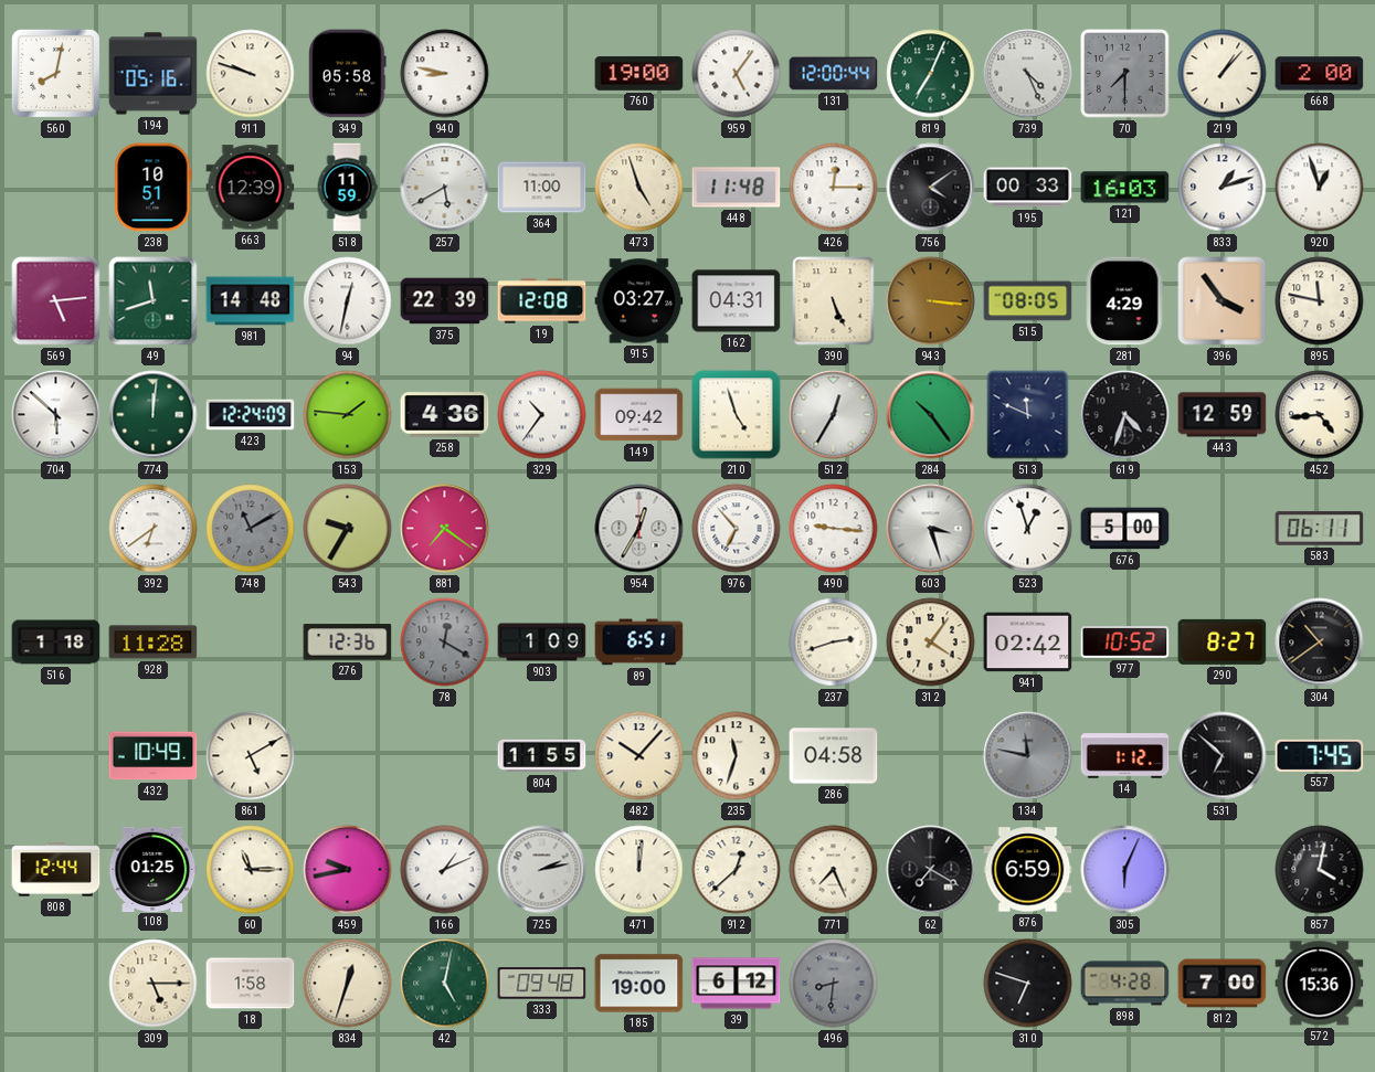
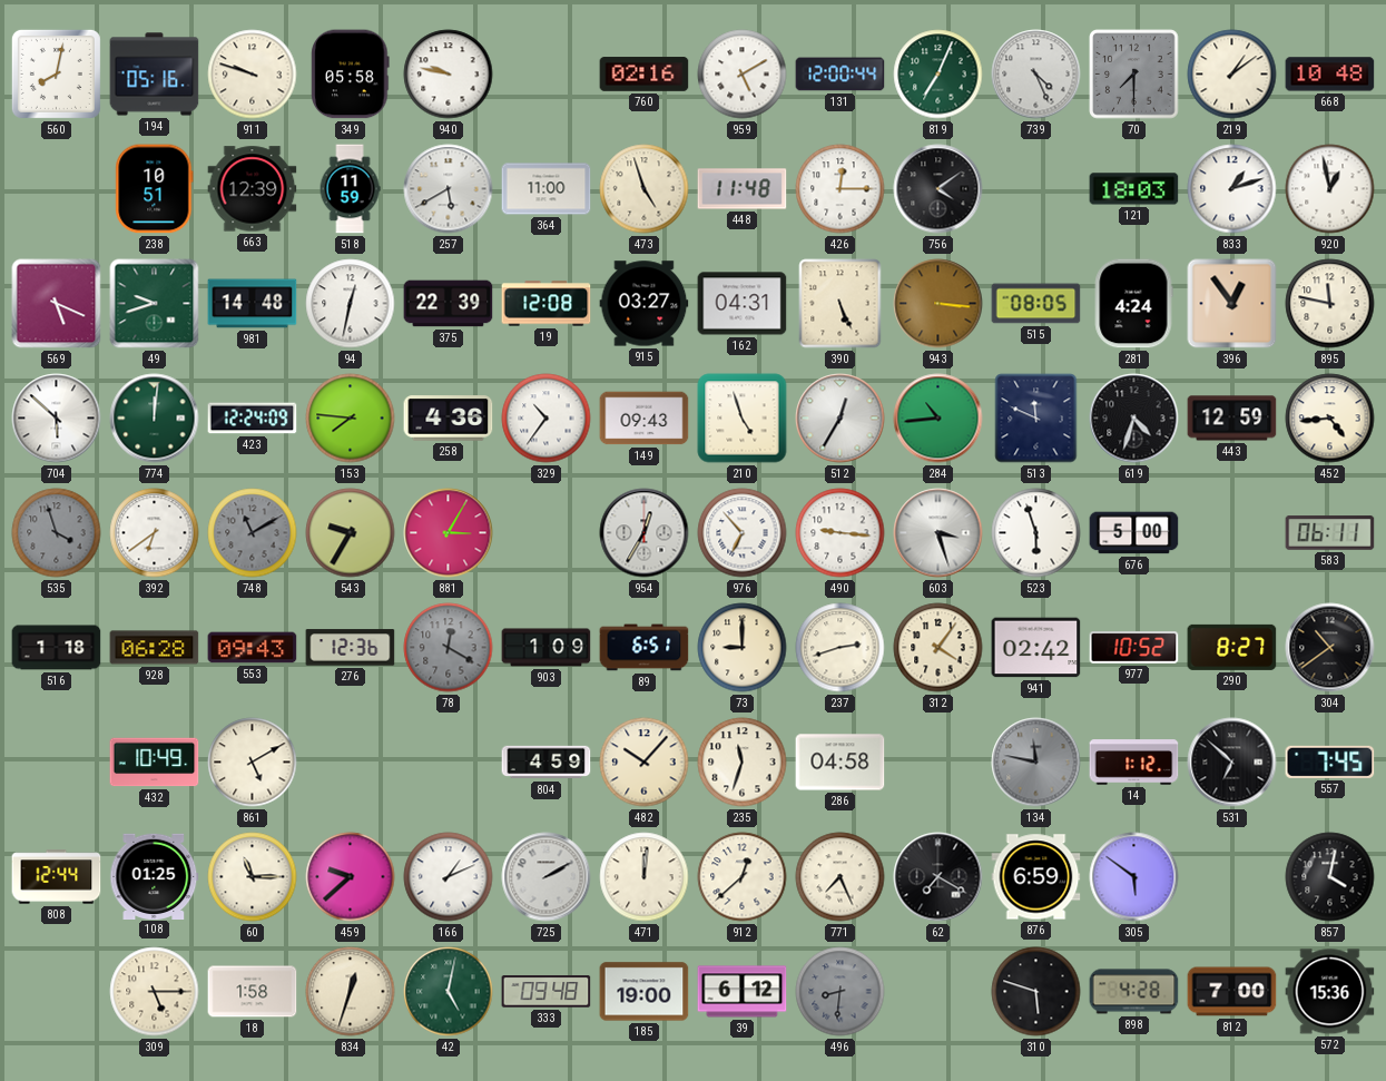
940: 8:47 -> 9:47 (449, 75)
760: 19:00 -> 02:16 (645, 75)
959: 5:06 -> 5:10 (743, 75)
219: 1:07 -> 1:09 (1232, 75)
668: 2:00 -> 10:48 (1330, 75)
195: 00:33 -> none (1028, 188)
121: 16:03 -> 18:03 (1134, 189)
920: 12:57 -> 12:58 (1330, 189)
569: 5:14 -> 5:19 (57, 304)
49: 11:42 -> 9:42 (155, 304)
281: 4:29 -> 4:24 (1133, 304)
396: 3:54 -> 12:54 (1232, 304)
153: 1:46 -> 7:46 (351, 419)
149: 09:42 -> 09:43 (645, 419)
284: 10:24 -> 10:44 (938, 419)
535: none -> 3:57 (57, 533)
881: 7:21 -> 3:05 (449, 533)
523: 12:57 -> 5:57 (1036, 533)
928: 11:28 -> 06:28 (155, 648)
553: none -> 09:43 (253, 648)
73: none -> 9:00 (743, 648)
804: 11:55 -> 4:59 (547, 763)
459: 9:43 -> 9:38 (351, 877)
725: 2:13 -> 2:10 (547, 877)
305: 6:04 -> 5:51 (1134, 877)
310: 6:48 -> 5:48 (1036, 992)
